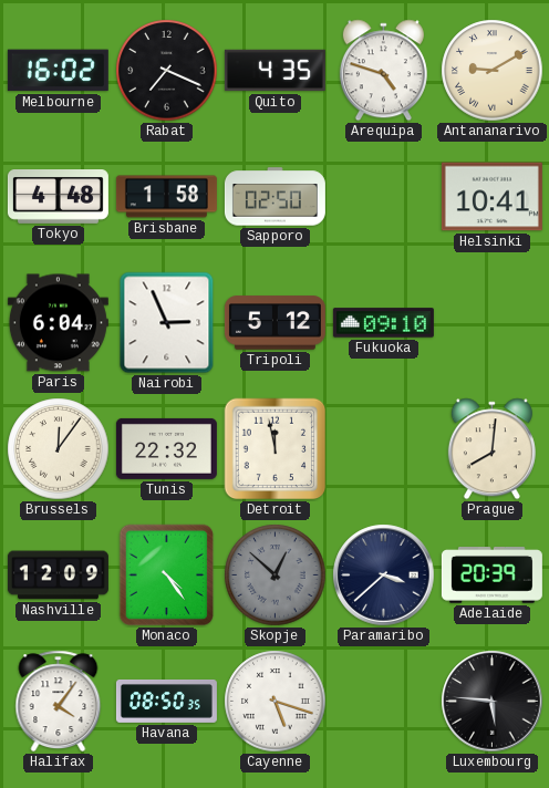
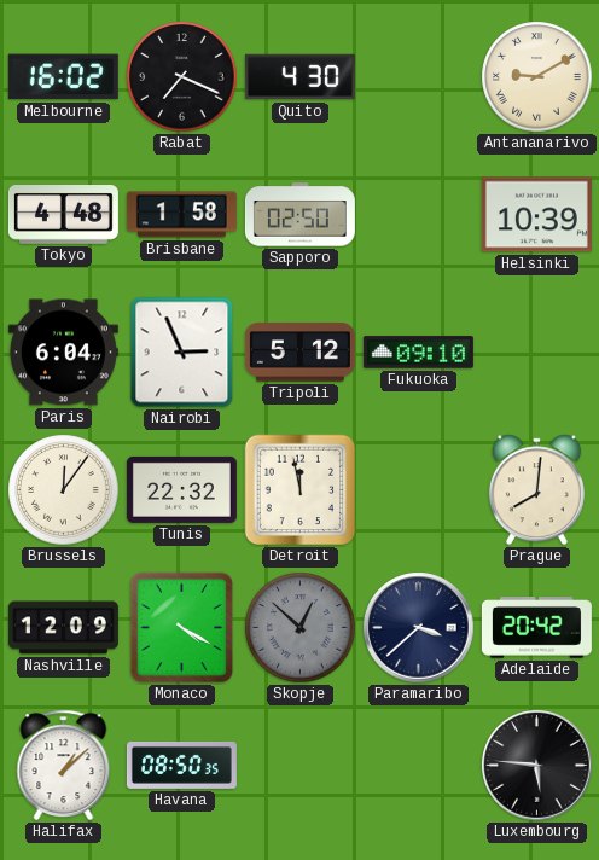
Quito: 4:35 -> 4:30 (299, 77)
Arequipa: 4:48 -> none (383, 71)
Helsinki: 10:41 -> 10:39 (536, 215)
Monaco: 4:24 -> 4:20 (182, 628)
Adelaide: 20:39 -> 20:42 (536, 628)
Halifax: 4:06 -> 1:08 (64, 766)
Cayenne: 5:18 -> none (276, 702)
